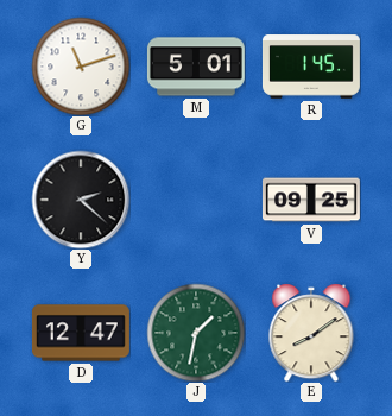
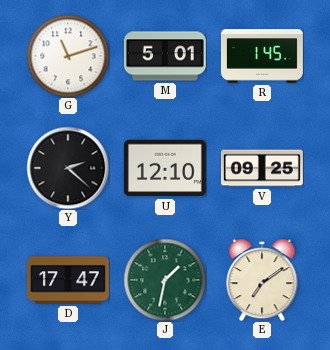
U: none -> 12:10 (165, 168)
D: 12:47 -> 17:47 (68, 280)
E: 8:09 -> 7:09 (262, 280)
